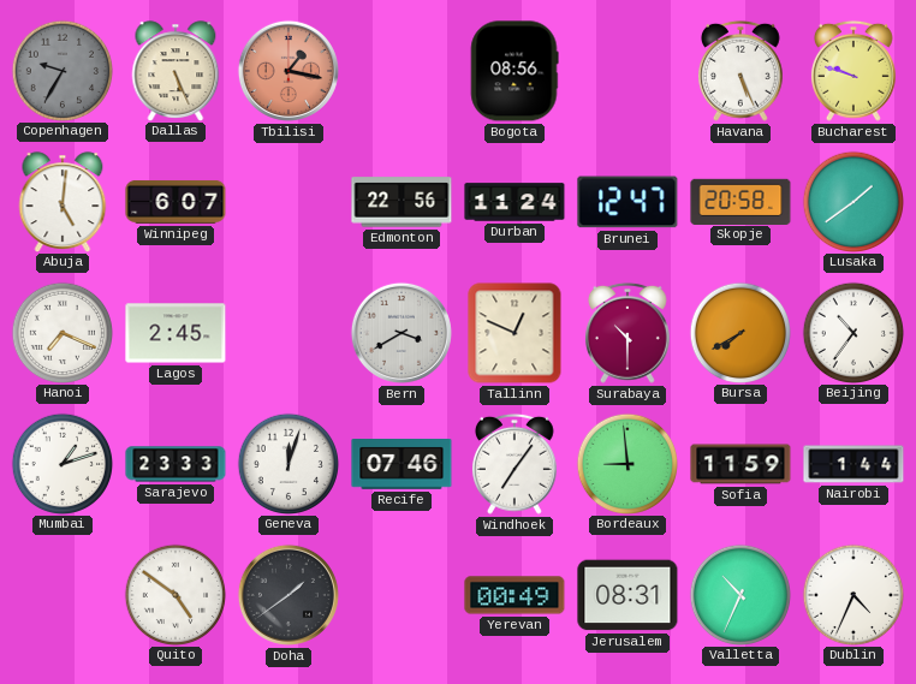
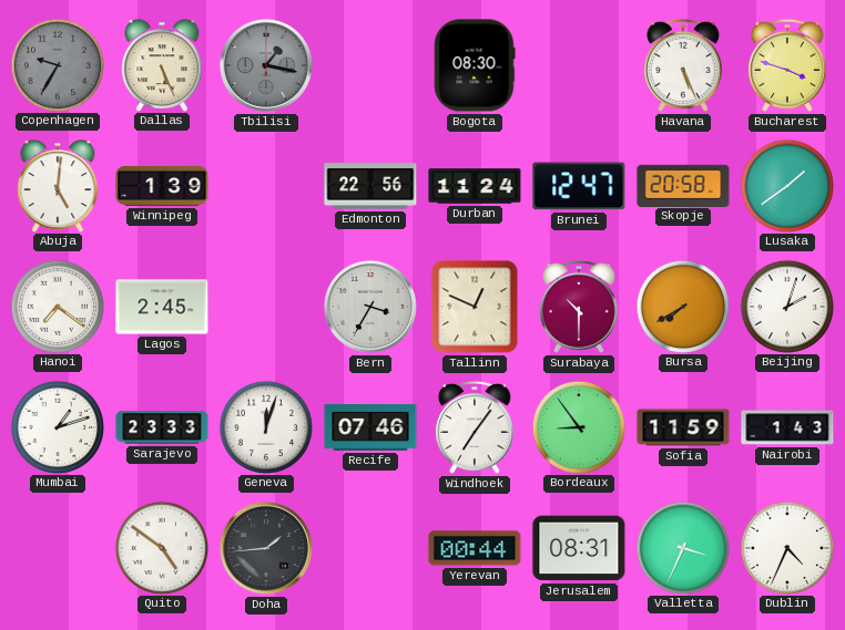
Tbilisi dial: salmon -> grey (266, 65)
Bogota: 08:56 -> 08:30 (475, 65)
Bucharest: 9:48 -> 3:48 (787, 65)
Winnipeg: 6:07 -> 1:39 (162, 186)
Hanoi: 7:19 -> 7:21 (57, 306)
Bern: 3:40 -> 3:35 (370, 307)
Beijing: 10:36 -> 2:03 (786, 306)
Bordeaux: 8:59 -> 8:54 (578, 426)
Nairobi: 1:44 -> 1:43 (787, 427)
Doha: 1:39 -> 1:44 (266, 548)
Yerevan: 00:49 -> 00:44 (475, 548)
Valletta: 10:34 -> 3:34 (682, 547)
